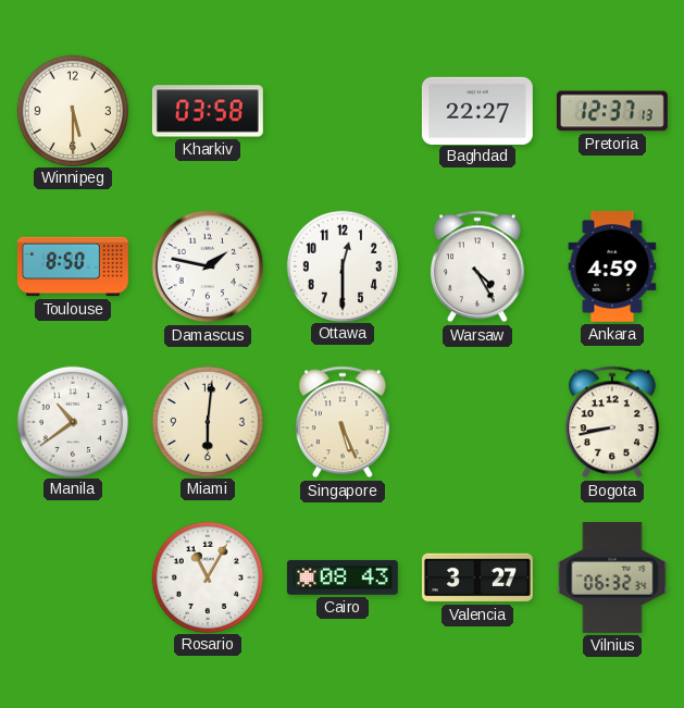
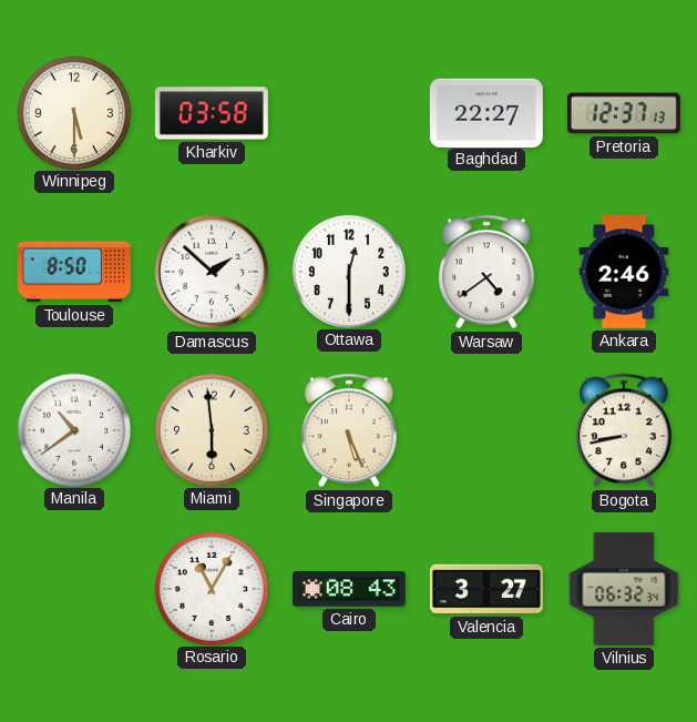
Damascus: 1:47 -> 1:52 (212, 272)
Warsaw: 4:25 -> 4:39 (486, 272)
Ankara: 4:59 -> 2:46 (624, 272)
Miami: 6:01 -> 5:59 (211, 429)
